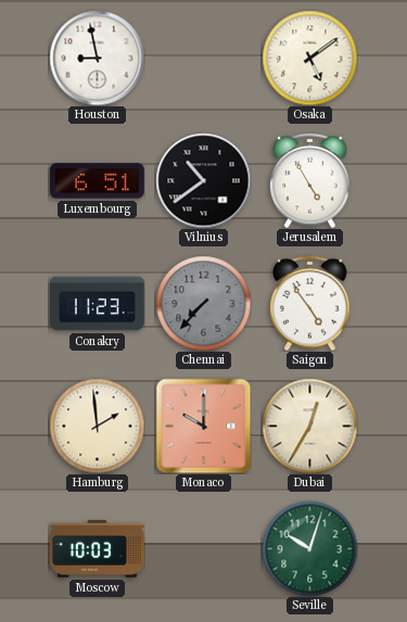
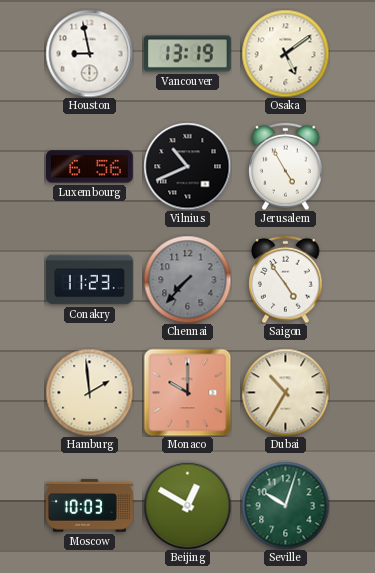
Vancouver: none -> 13:19 (188, 54)
Luxembourg: 6:51 -> 6:56 (90, 167)
Vilnius: 10:39 -> 10:41 (187, 166)
Dubai: 12:35 -> 10:35 (285, 392)
Beijing: none -> 12:50 (187, 505)
